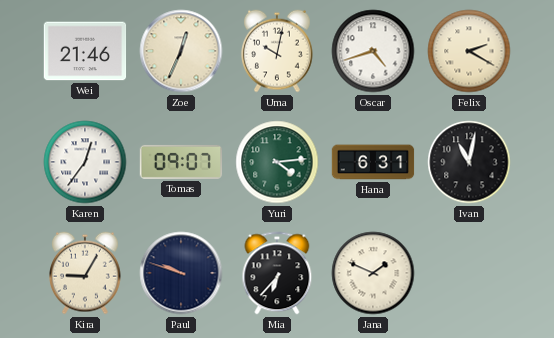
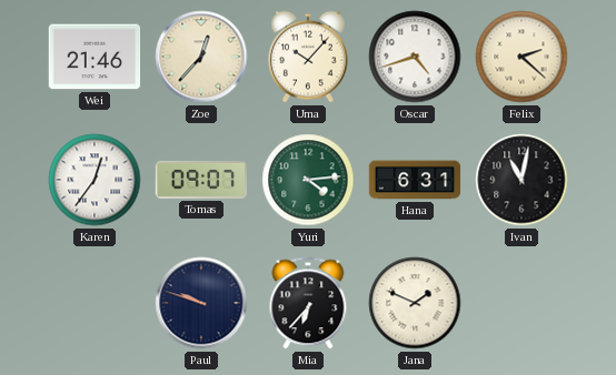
Zoe: 12:34 -> 12:37 (201, 57)
Uma: 10:02 -> 10:07 (309, 57)
Felix: 2:20 -> 2:22 (521, 57)
Kira: 9:05 -> none (86, 273)
